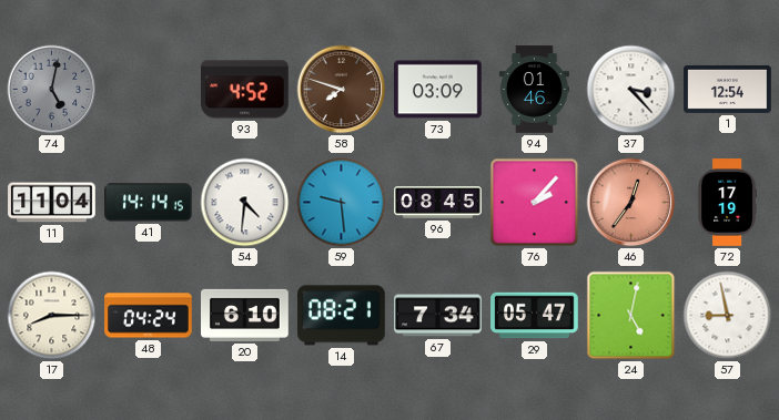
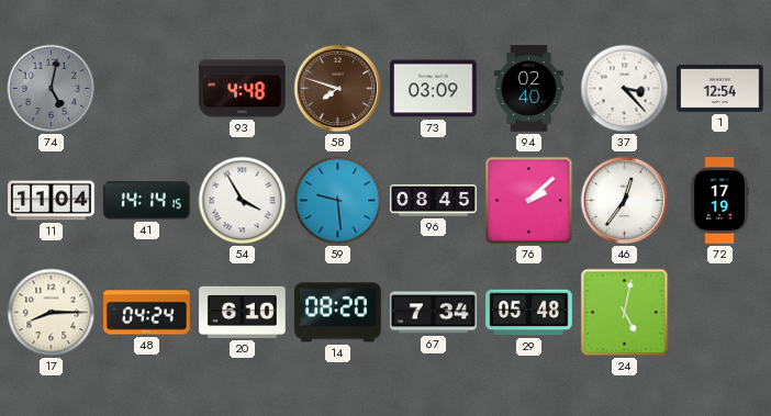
93: 4:52 -> 4:48 (243, 89)
94: 01:46 -> 02:40 (528, 89)
54: 4:31 -> 3:55 (243, 201)
76: 2:07 -> 2:08 (529, 201)
46 dial: salmon -> white (625, 201)
14: 08:21 -> 08:20 (338, 313)
29: 05:47 -> 05:48 (529, 313)
57: 8:58 -> none (728, 316)
